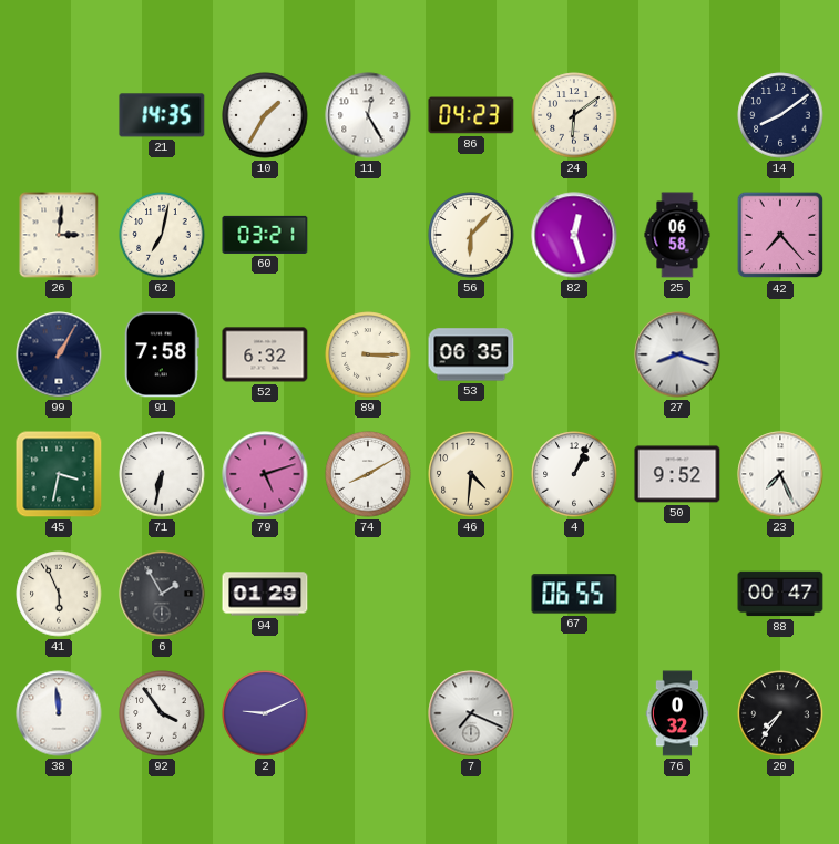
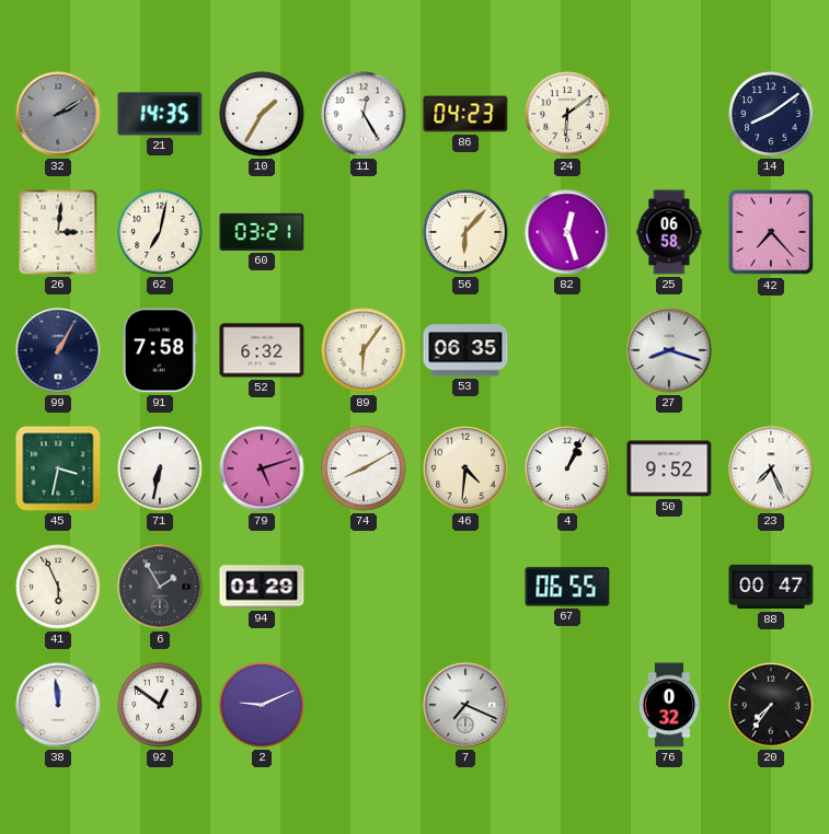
32: none -> 2:10 (58, 114)
89: 3:15 -> 6:06 (364, 350)
92: 3:54 -> 12:51 (160, 705)
